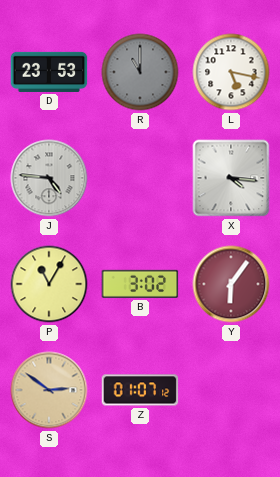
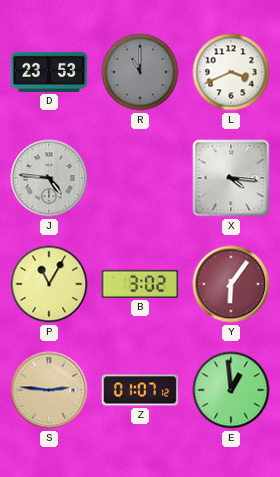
L: 5:17 -> 3:41 (231, 72)
S: 2:51 -> 2:46 (49, 390)
E: none -> 12:59 (231, 390)
